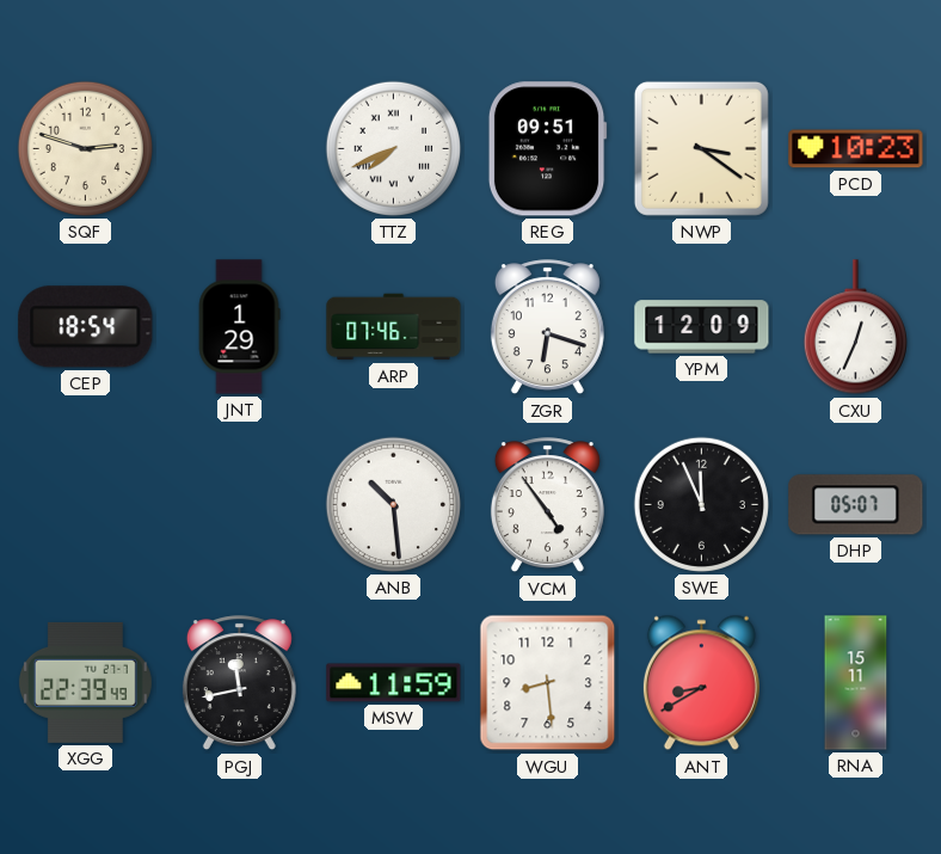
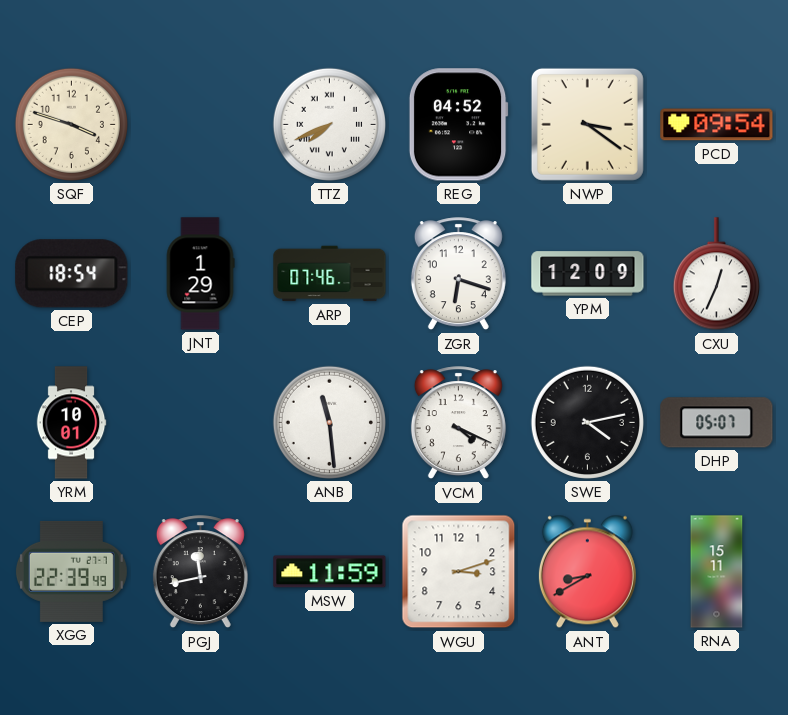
SQF: 2:48 -> 3:48 (71, 124)
REG: 09:51 -> 04:52 (458, 125)
PCD: 10:23 -> 09:54 (717, 125)
YRM: none -> 10:01 (71, 423)
ANB: 10:29 -> 11:29 (329, 422)
VCM: 4:54 -> 4:19 (458, 423)
SWE: 11:56 -> 4:13 (587, 422)
WGU: 8:29 -> 3:12 (459, 572)
